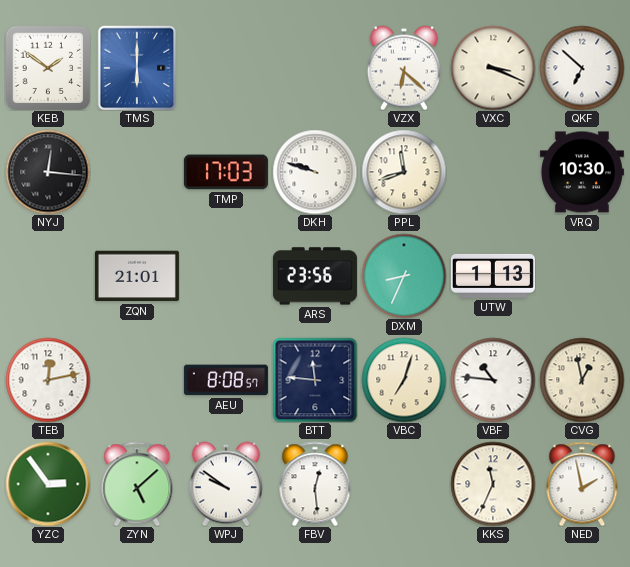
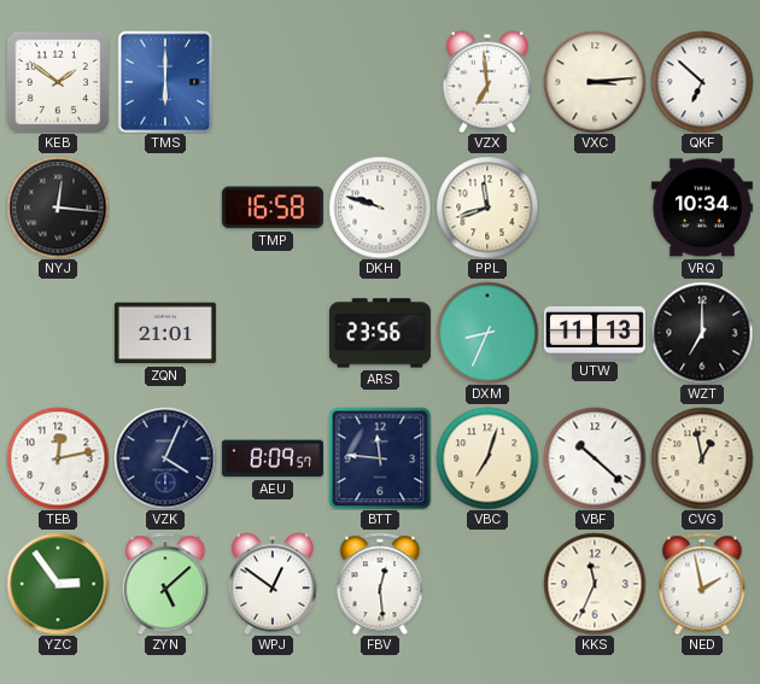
VZX: 6:22 -> 6:59 (487, 82)
VXC: 3:19 -> 3:14 (595, 82)
TMP: 17:03 -> 16:58 (273, 207)
VRQ: 10:30 -> 10:34 (702, 207)
UTW: 1:13 -> 11:13 (595, 333)
WZT: none -> 7:00 (702, 333)
VZK: none -> 4:04 (165, 458)
AEU: 8:08 -> 8:09 (273, 458)
VBF: 10:46 -> 10:22 (595, 458)
WPJ: 9:51 -> 12:51 (273, 584)
